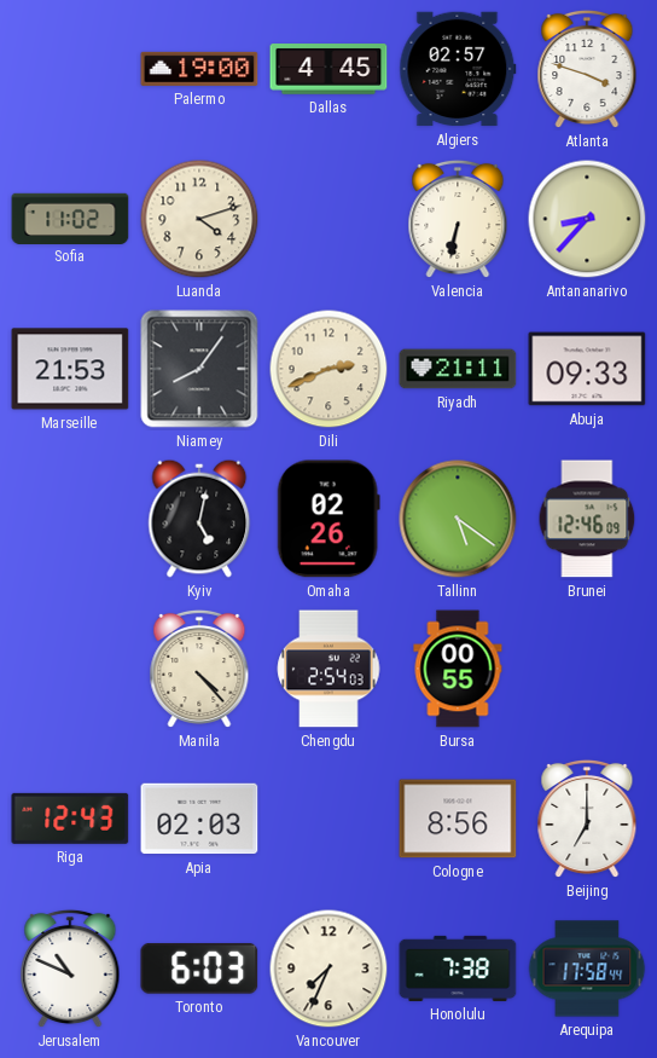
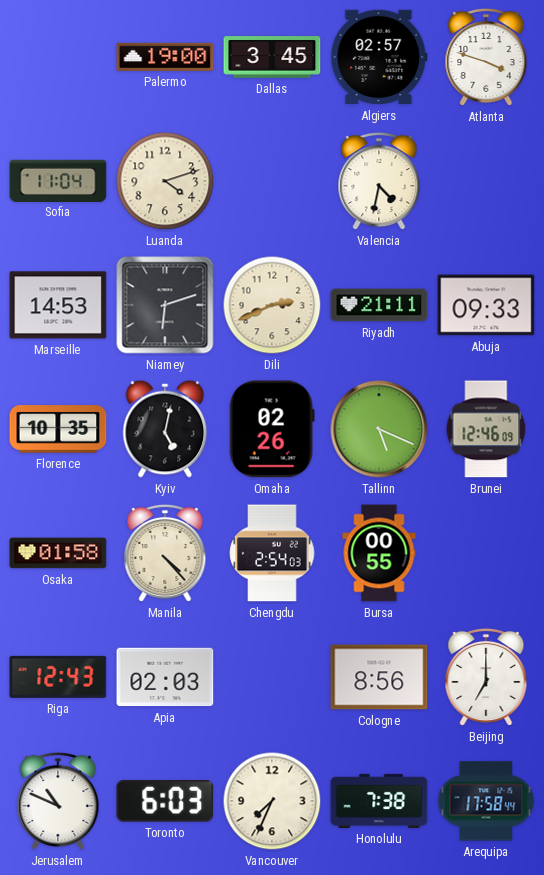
Dallas: 4:45 -> 3:45 (272, 57)
Sofia: 11:02 -> 11:04 (58, 180)
Valencia: 6:32 -> 4:32 (379, 181)
Antananarivo: 8:37 -> none (587, 219)
Marseille: 21:53 -> 14:53 (58, 305)
Niamey: 8:06 -> 6:12 (165, 305)
Florence: none -> 10:35 (58, 429)
Tallinn: 5:21 -> 5:19 (379, 429)
Osaka: none -> 01:58 (58, 553)
